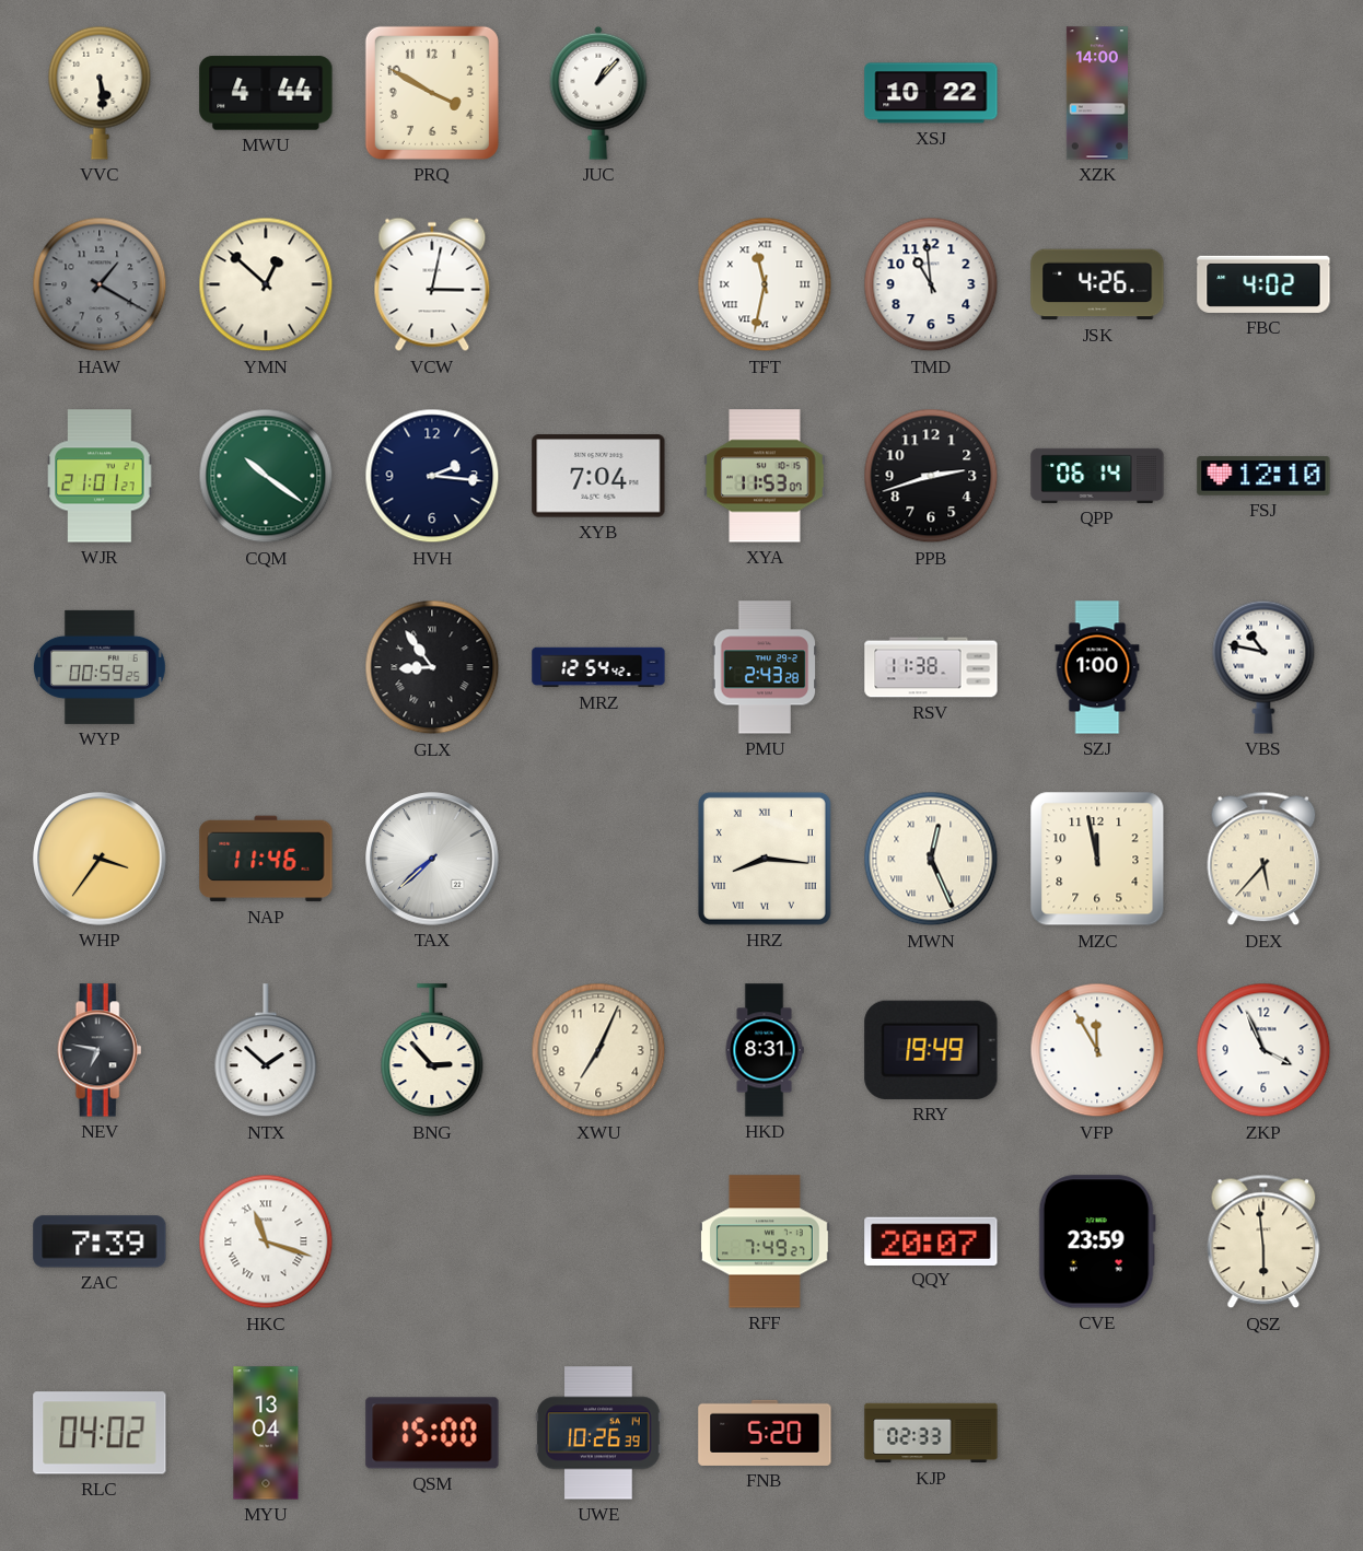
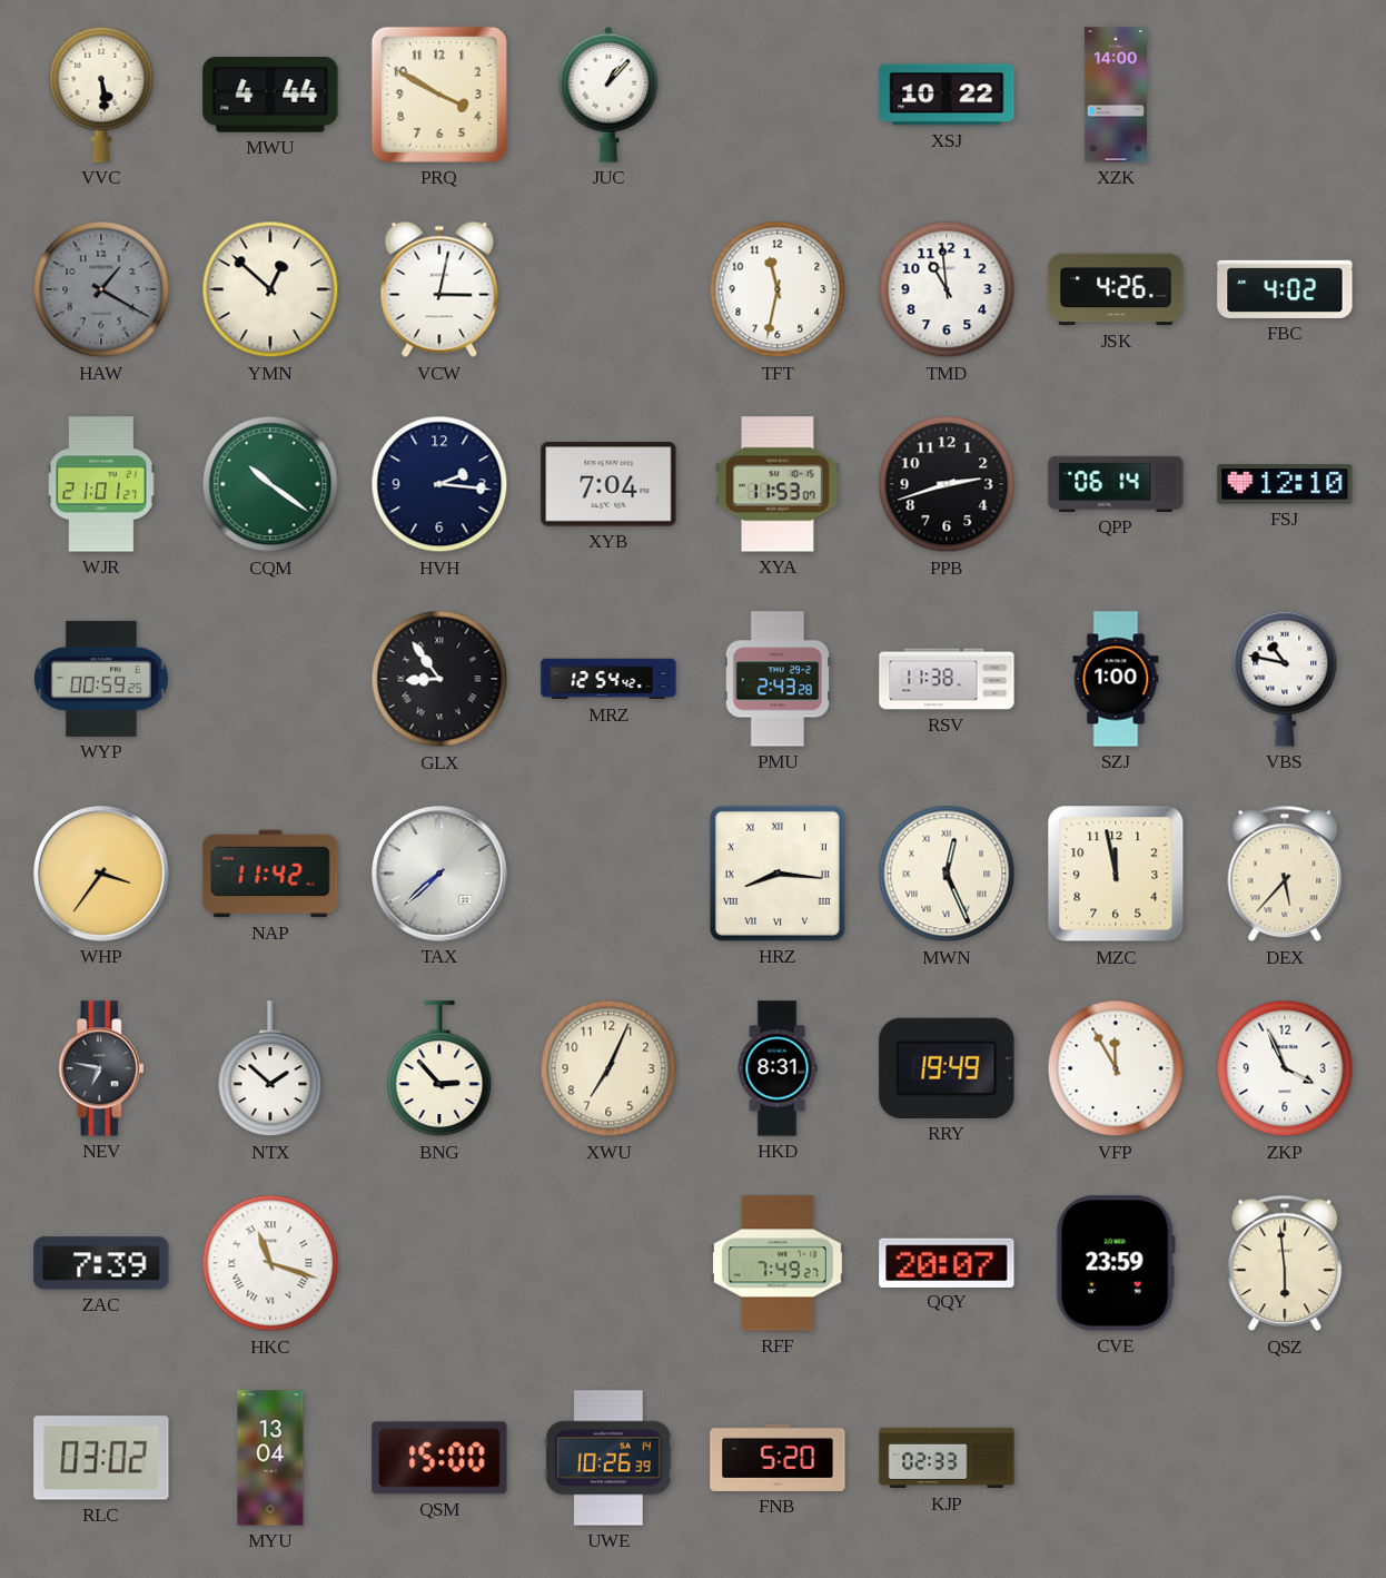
TFT numerals: Roman -> Arabic (778, 289)
NAP: 11:46 -> 11:42 (270, 874)
RLC: 04:02 -> 03:02 (101, 1458)
